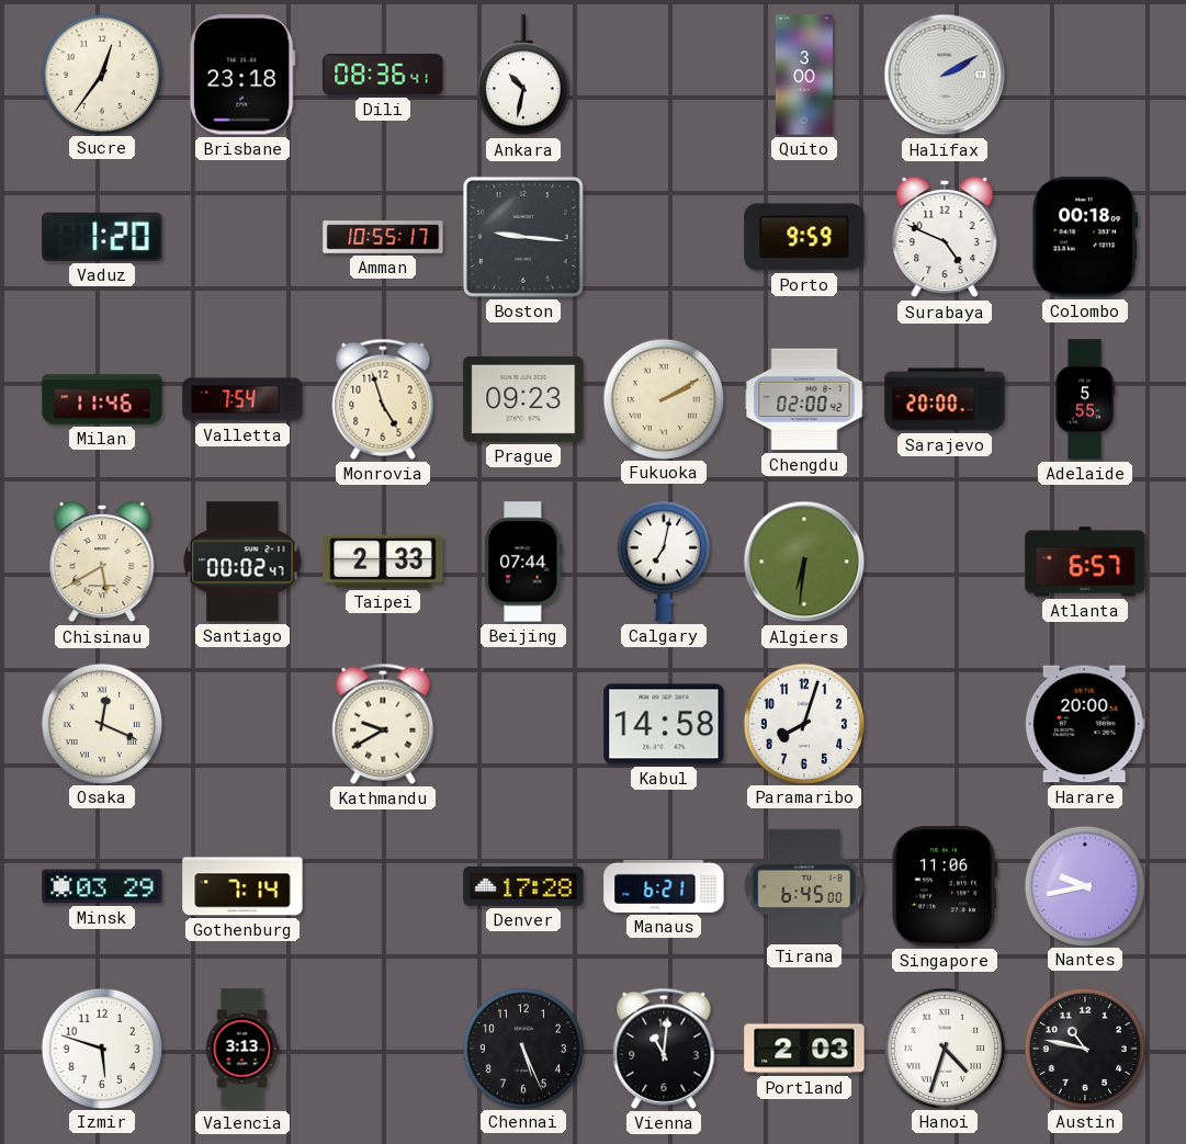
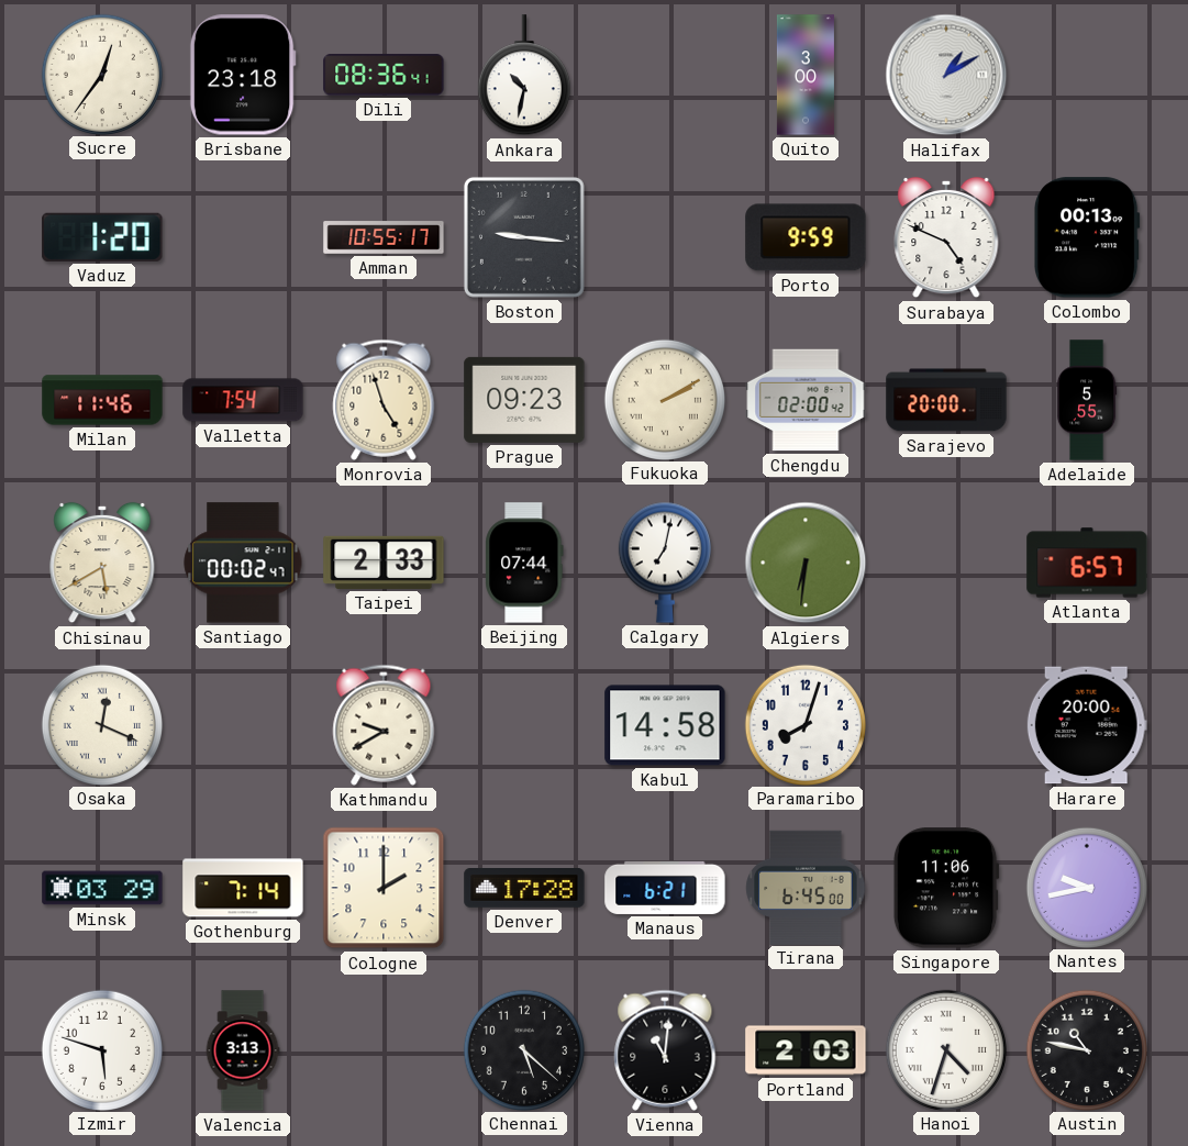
Halifax: 2:10 -> 1:10 (946, 75)
Colombo: 00:18 -> 00:13 (1088, 237)
Cologne: none -> 2:00 (384, 888)
Chennai: 5:26 -> 5:22 (523, 1049)
